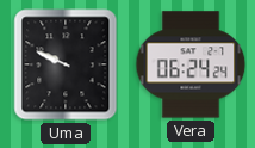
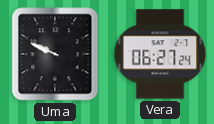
Vera: 06:24 -> 06:27 (160, 54)
